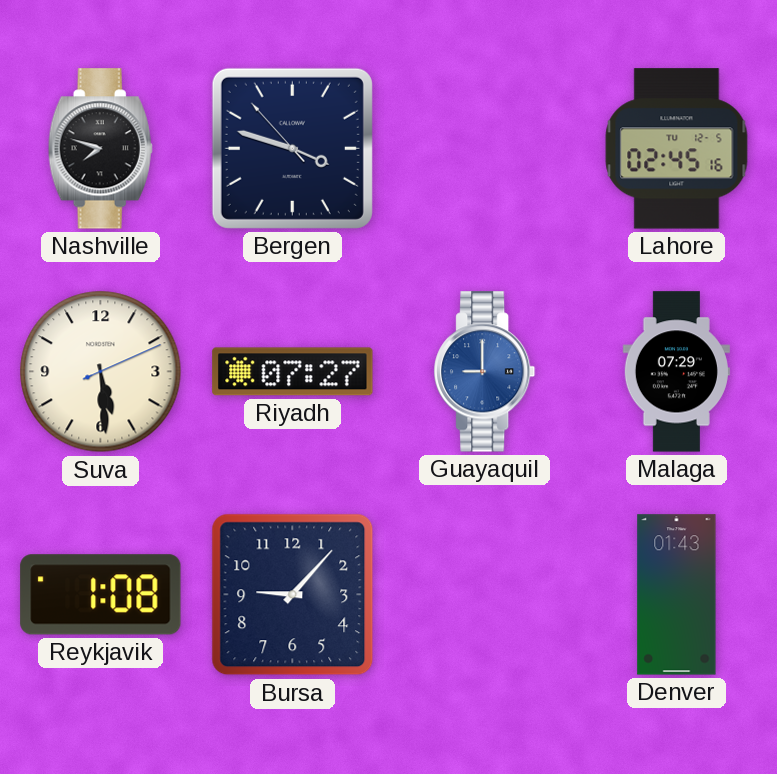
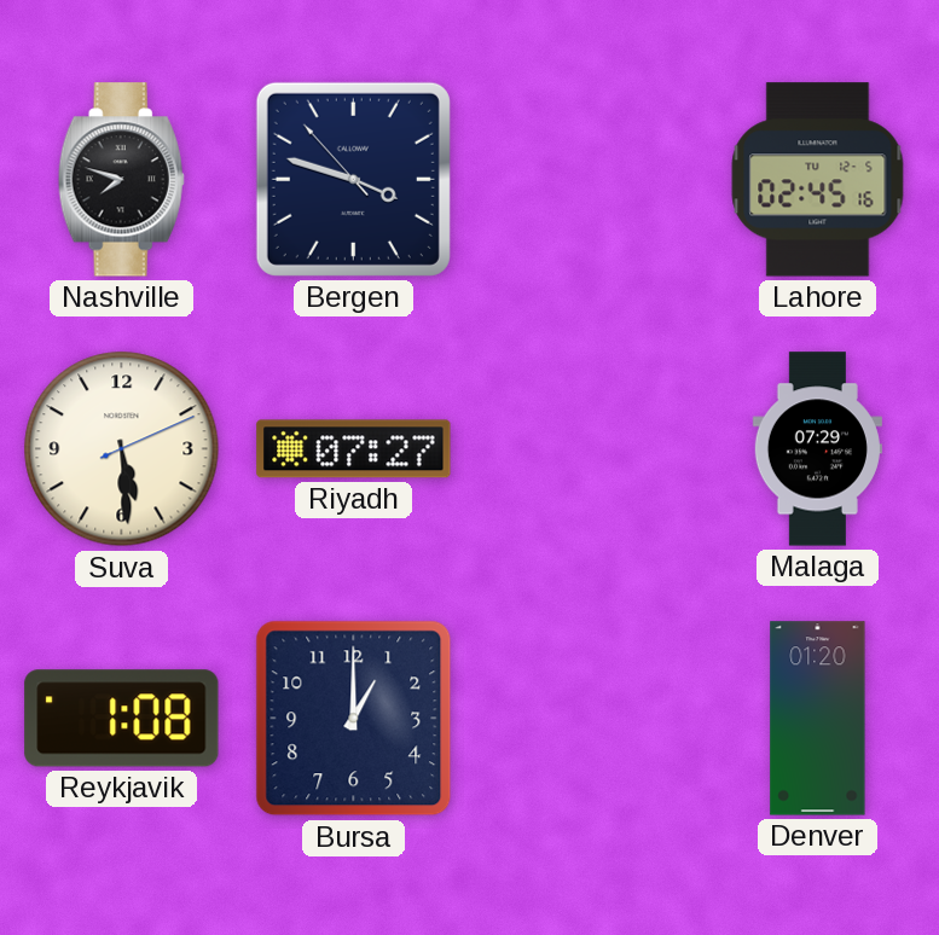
Guayaquil: 9:00 -> none (485, 372)
Bursa: 9:07 -> 1:00 (354, 719)
Denver: 01:43 -> 01:20 (818, 719)
